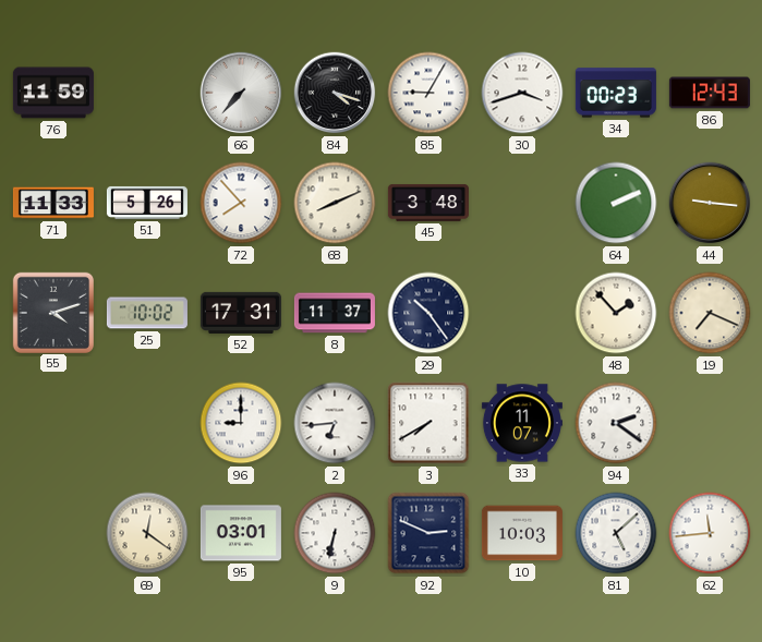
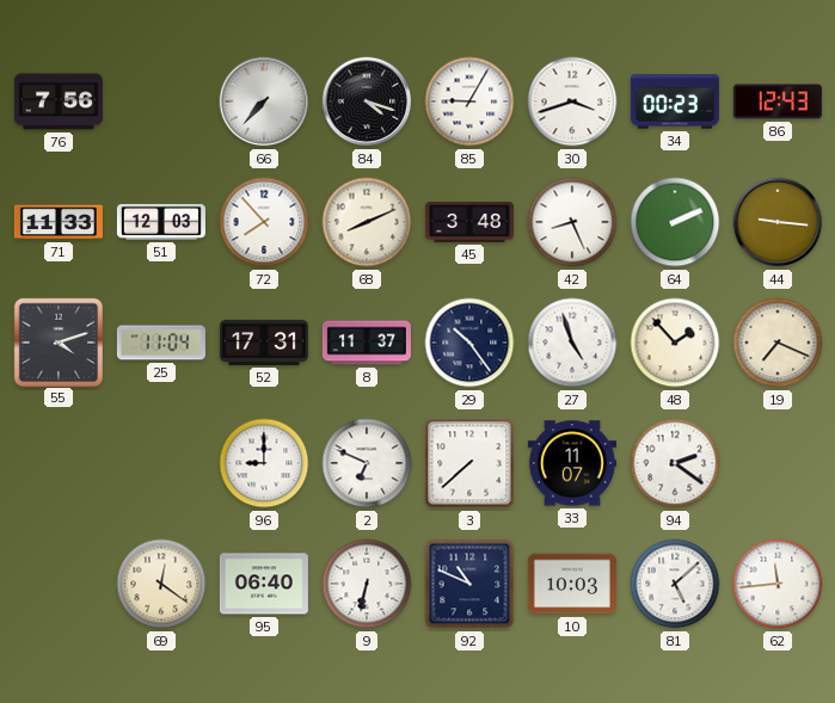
76: 11:59 -> 7:56 (59, 101)
51: 5:26 -> 12:03 (161, 222)
42: none -> 8:26 (572, 222)
25: 10:02 -> 11:04 (161, 343)
27: none -> 4:57 (572, 343)
2: 6:44 -> 6:49 (367, 463)
3: 7:40 -> 7:38 (469, 463)
95: 03:01 -> 06:40 (264, 584)
92: 2:49 -> 10:49 (469, 584)
